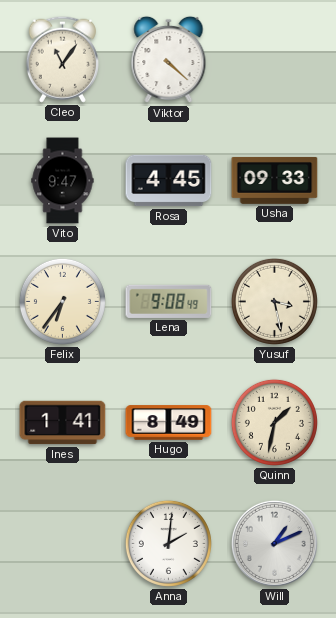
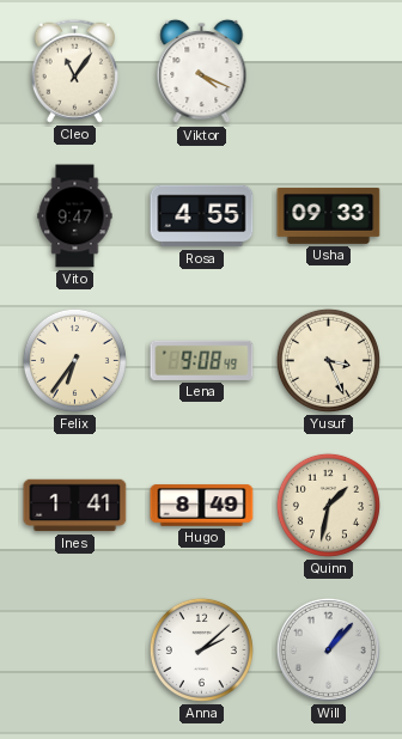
Viktor: 4:22 -> 4:19 (202, 72)
Rosa: 4:45 -> 4:55 (202, 216)
Yusuf: 3:28 -> 3:26 (328, 360)
Anna: 2:01 -> 2:08 (201, 649)
Will: 1:11 -> 1:07 (328, 649)
